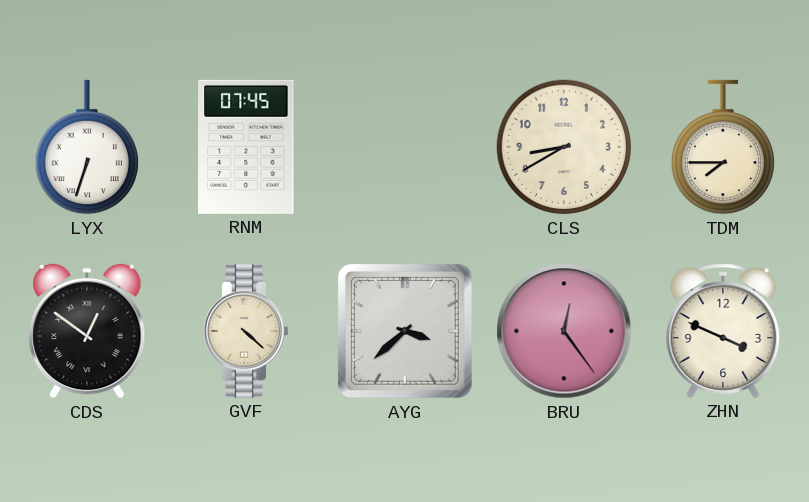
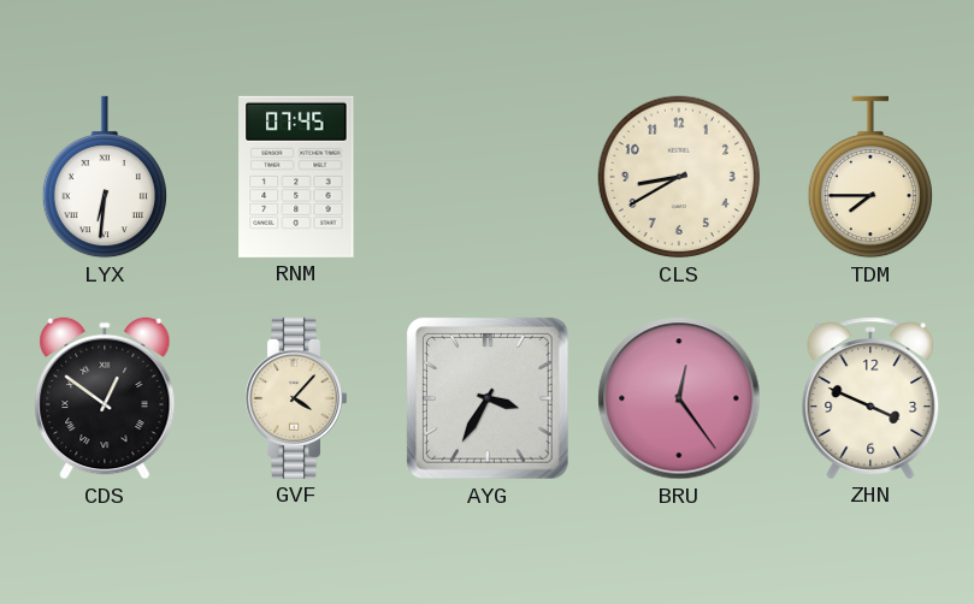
LYX: 6:33 -> 6:31 (104, 177)
GVF: 4:22 -> 4:07 (296, 398)
AYG: 3:38 -> 3:35 (489, 399)
